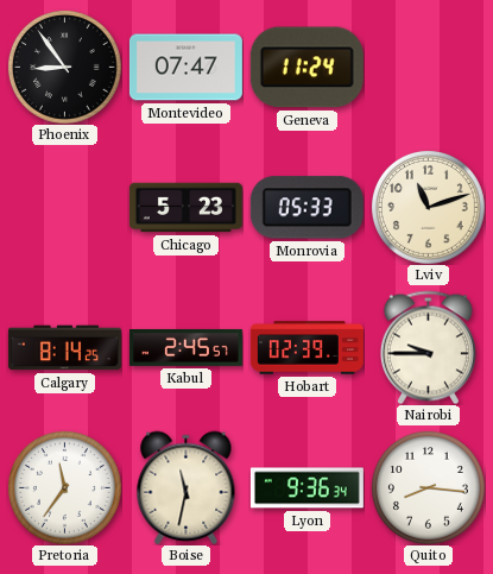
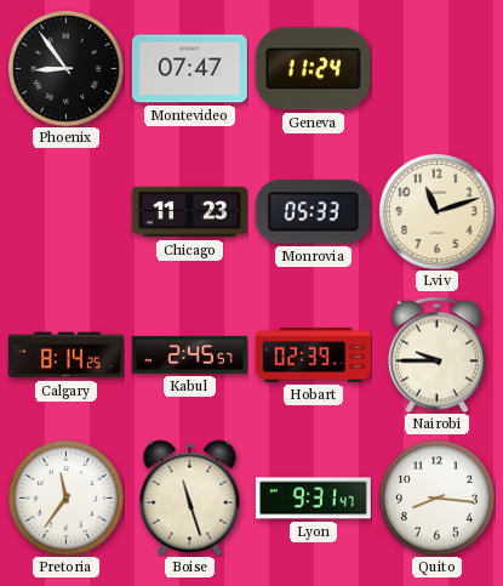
Chicago: 5:23 -> 11:23 (189, 212)
Boise: 11:32 -> 11:27 (190, 497)
Lyon: 9:36 -> 9:31 (313, 499)
